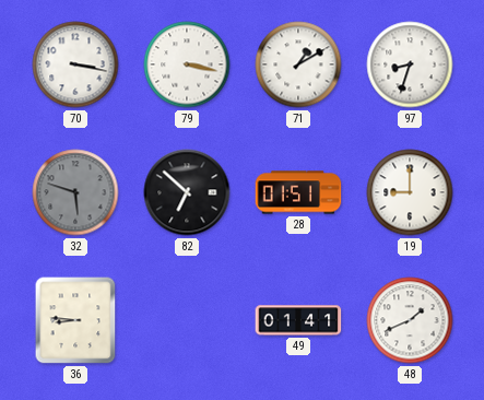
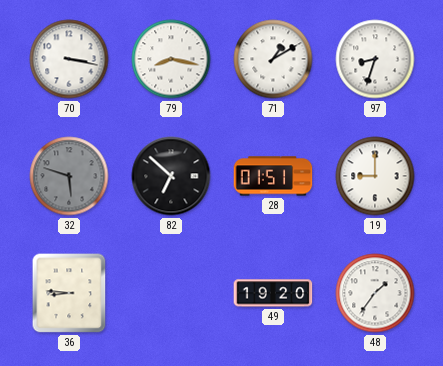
79: 3:17 -> 8:17 (171, 59)
49: 01:41 -> 19:20 (273, 293)
48: 1:41 -> 1:36 (375, 293)
